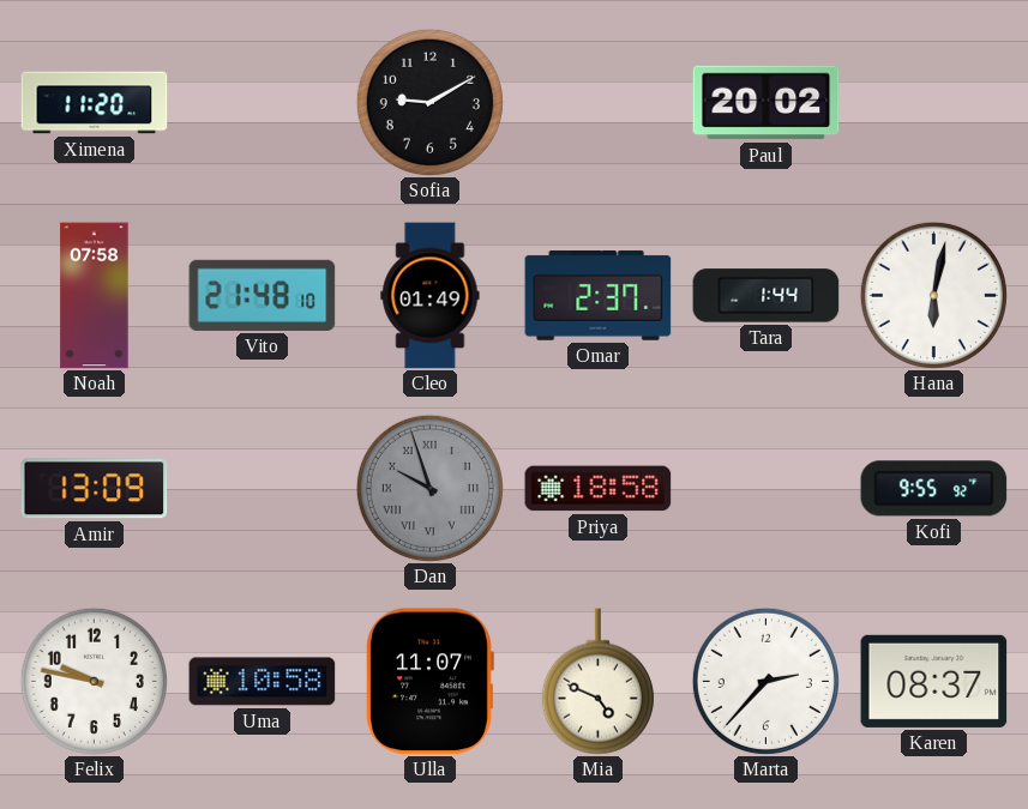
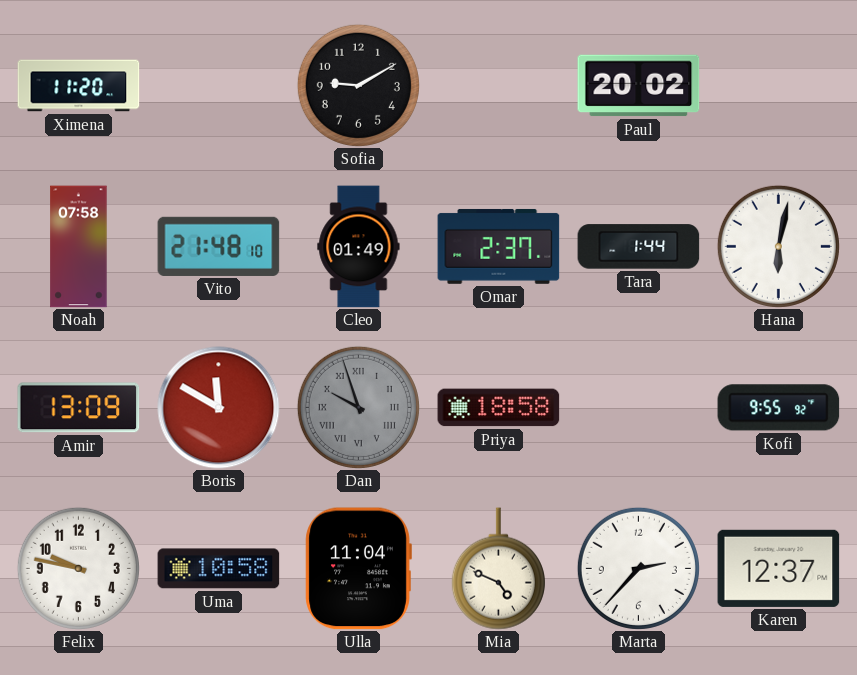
Boris: none -> 11:50 (219, 408)
Ulla: 11:07 -> 11:04 (358, 569)
Karen: 08:37 -> 12:37 (779, 568)
